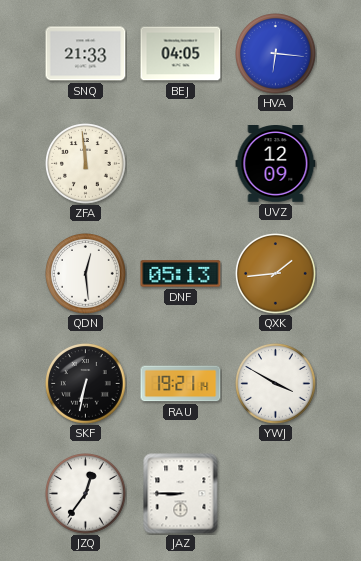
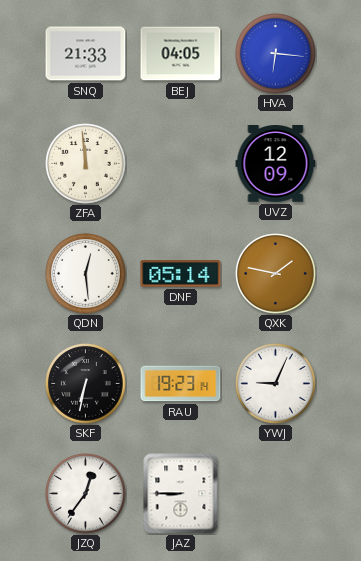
DNF: 05:13 -> 05:14 (181, 274)
QXK: 1:44 -> 1:47 (276, 274)
RAU: 19:21 -> 19:23 (181, 384)
YWJ: 3:50 -> 9:04 (276, 384)
